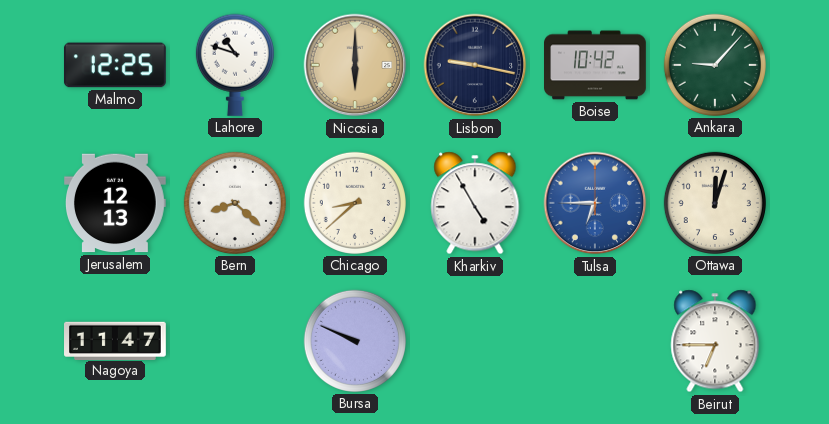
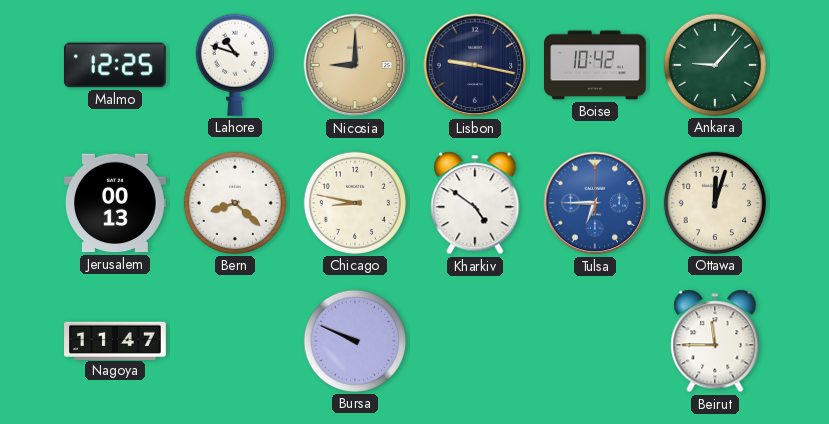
Nicosia: 6:00 -> 9:00 (355, 65)
Jerusalem: 12:13 -> 00:13 (116, 203)
Chicago: 8:38 -> 8:47 (355, 203)
Kharkiv: 4:55 -> 4:51 (475, 203)
Beirut: 6:45 -> 11:45 (715, 341)
